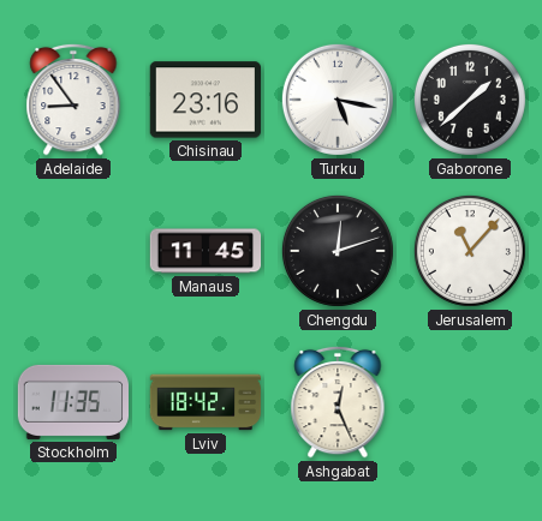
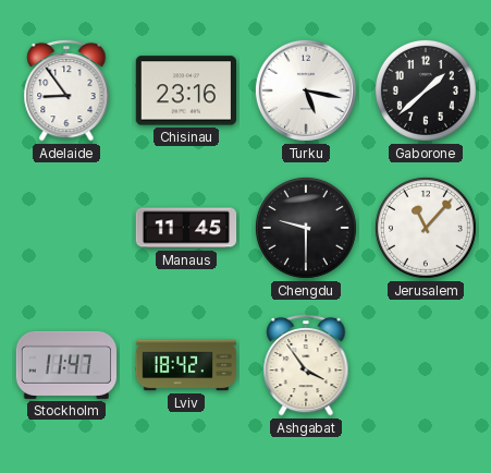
Chengdu: 12:12 -> 9:30 (306, 228)
Stockholm: 11:35 -> 11:47 (66, 365)
Ashgabat: 12:26 -> 3:54 (306, 365)
